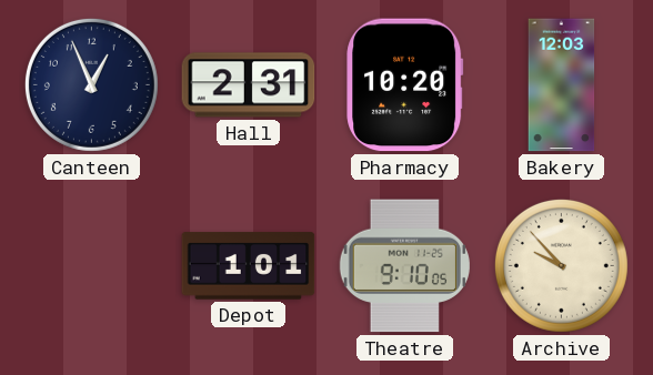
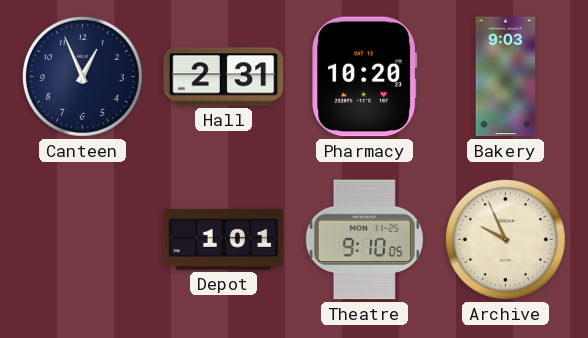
Bakery: 12:03 -> 9:03 (506, 77)
Archive: 9:53 -> 9:56 (505, 239)
